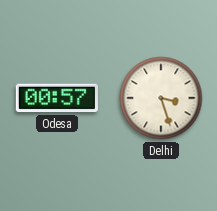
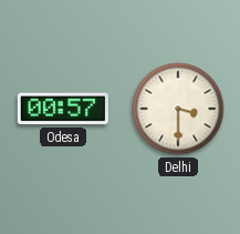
Delhi: 3:27 -> 3:30 (178, 109)
